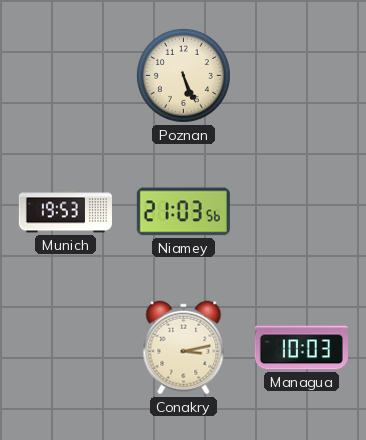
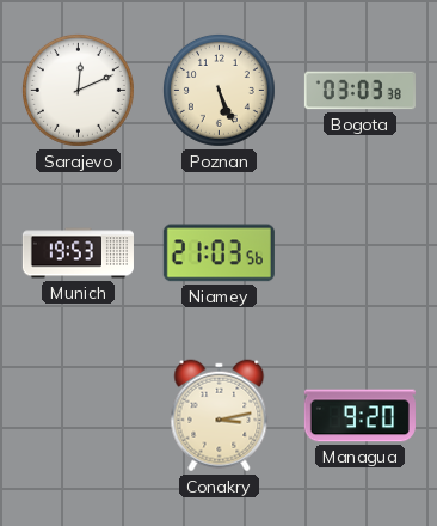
Sarajevo: none -> 12:11 (78, 90)
Bogota: none -> 03:03 (359, 91)
Managua: 10:03 -> 9:20 (359, 416)
